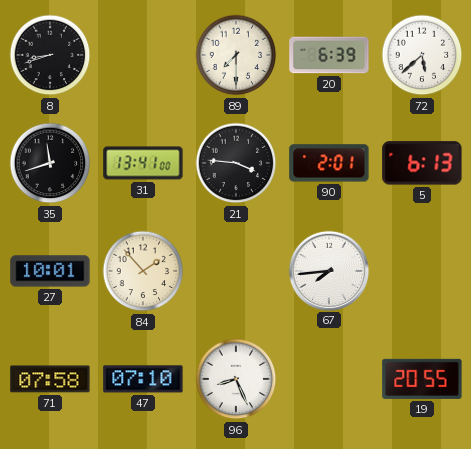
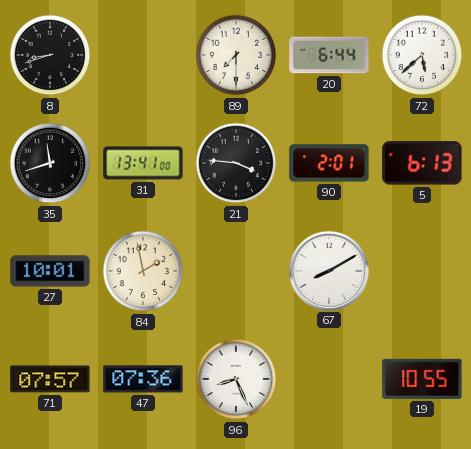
20: 6:39 -> 6:44 (329, 55)
84: 1:53 -> 1:58 (143, 271)
67: 7:44 -> 8:10 (328, 270)
71: 07:58 -> 07:57 (50, 379)
47: 07:10 -> 07:36 (143, 379)
19: 20:55 -> 10:55 (422, 379)
